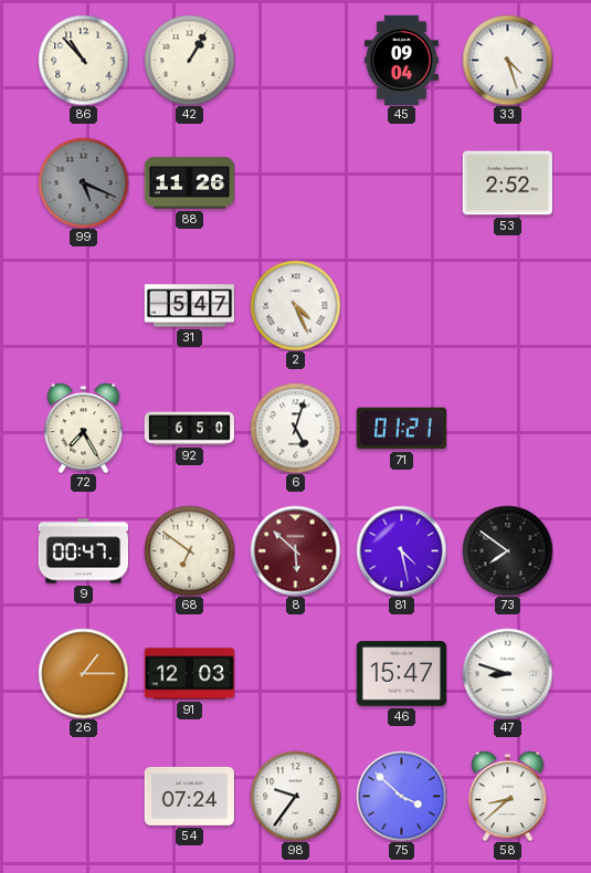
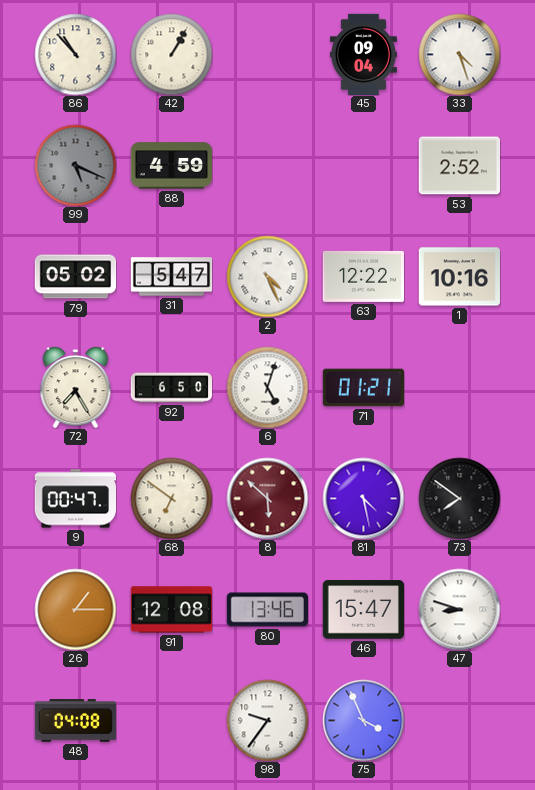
88: 11:26 -> 4:59 (171, 166)
79: none -> 05:02 (75, 277)
63: none -> 12:22 (363, 276)
1: none -> 10:16 (459, 277)
91: 12:03 -> 12:08 (171, 610)
80: none -> 13:46 (267, 610)
48: none -> 04:08 (75, 721)
54: 07:24 -> none (189, 796)
75: 3:52 -> 3:56 (363, 720)
58: 8:38 -> none (508, 796)
